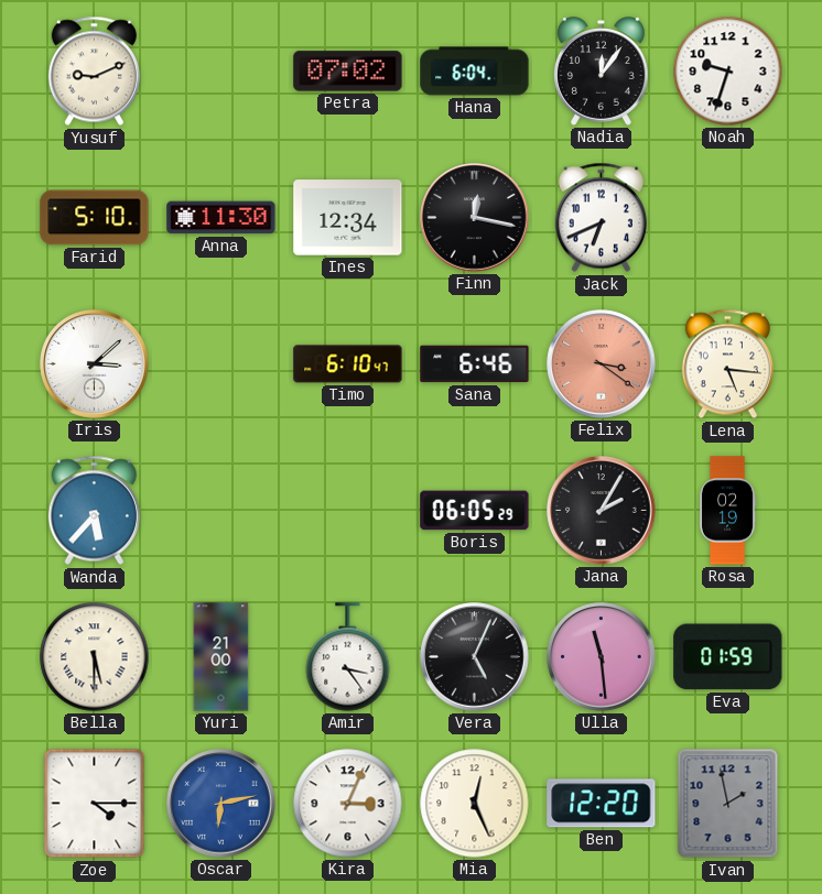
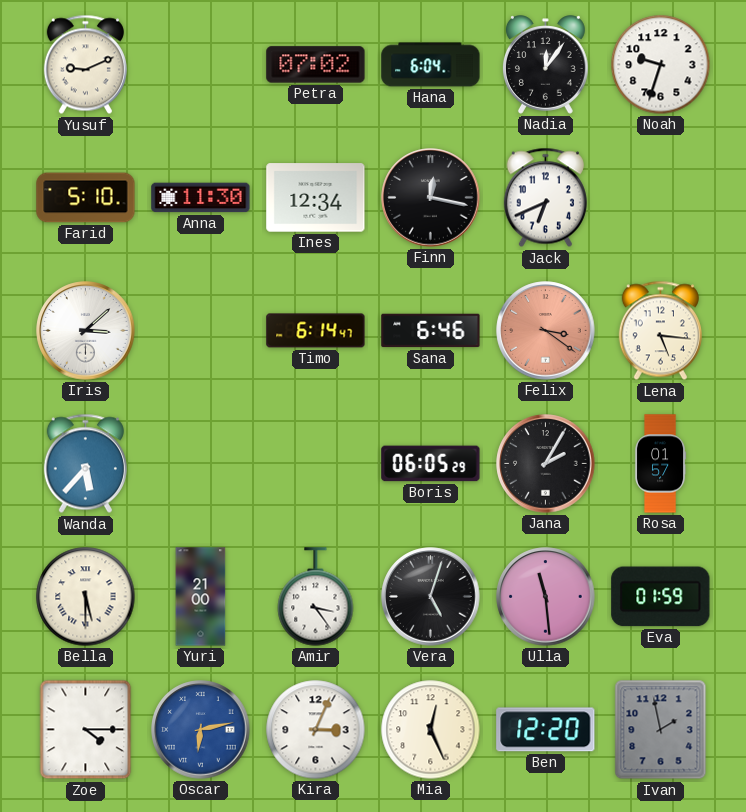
Timo: 6:10 -> 6:14 (316, 331)
Rosa: 02:19 -> 01:57 (660, 464)
Vera: 5:04 -> 5:03 (431, 597)
